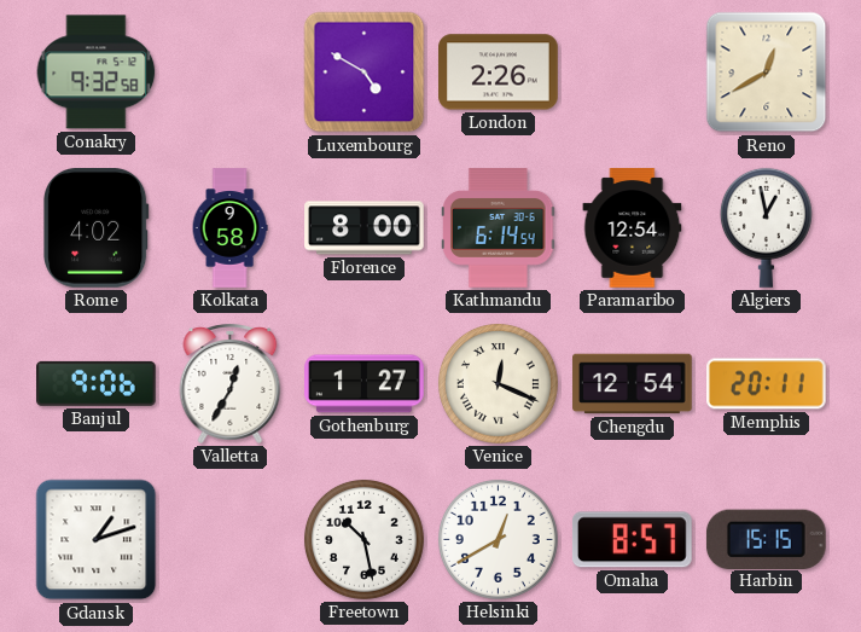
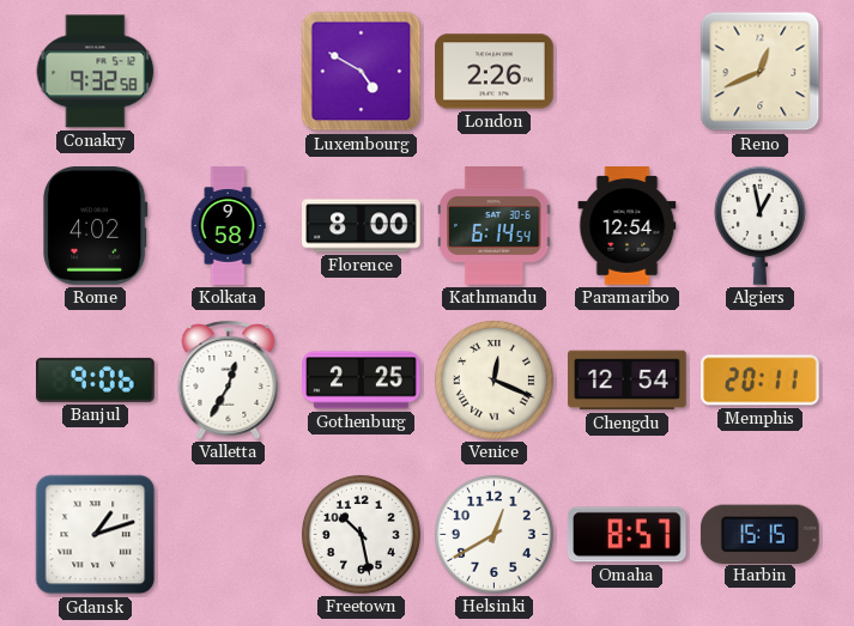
Reno: 12:40 -> 12:41 (761, 72)
Gothenburg: 1:27 -> 2:25 (362, 381)
